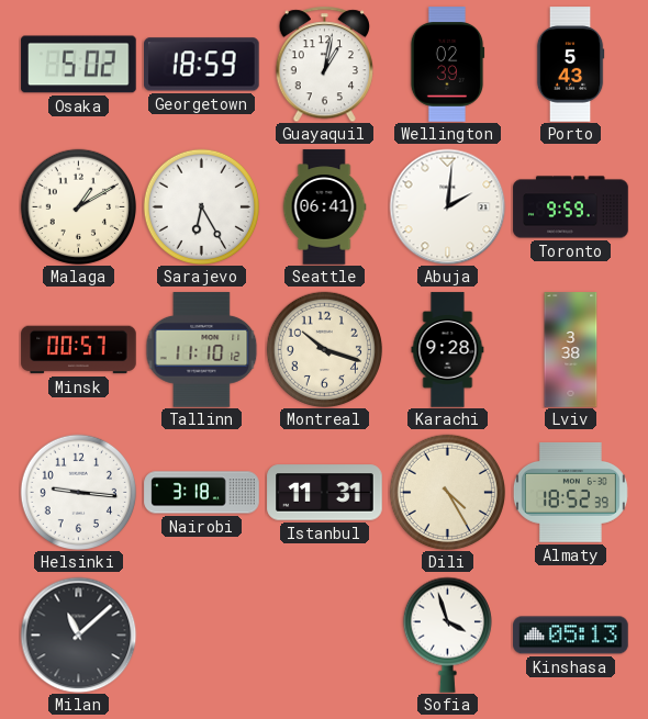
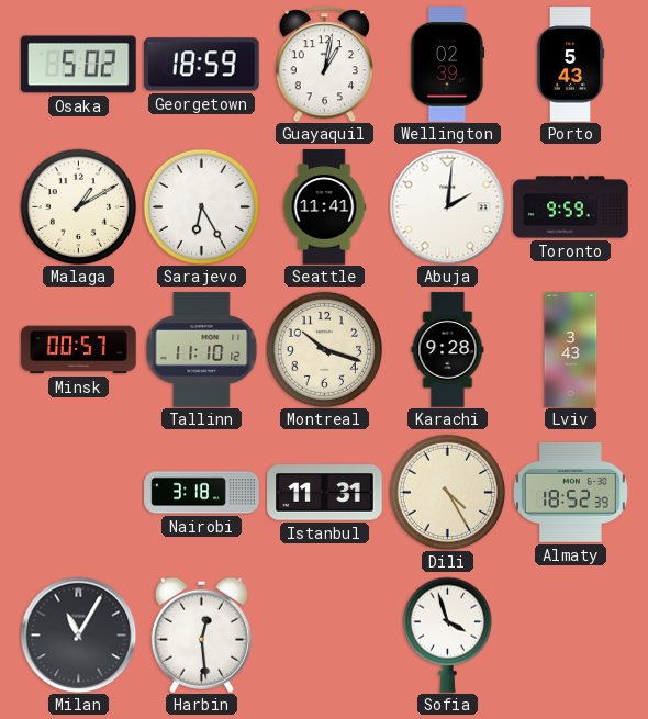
Seattle: 06:41 -> 11:41 (324, 207)
Lviv: 3:38 -> 3:43 (571, 350)
Helsinki: 9:16 -> none (78, 492)
Milan: 11:08 -> 11:05 (78, 634)
Harbin: none -> 12:29 (201, 634)
Kinshasa: 05:13 -> none (571, 636)
